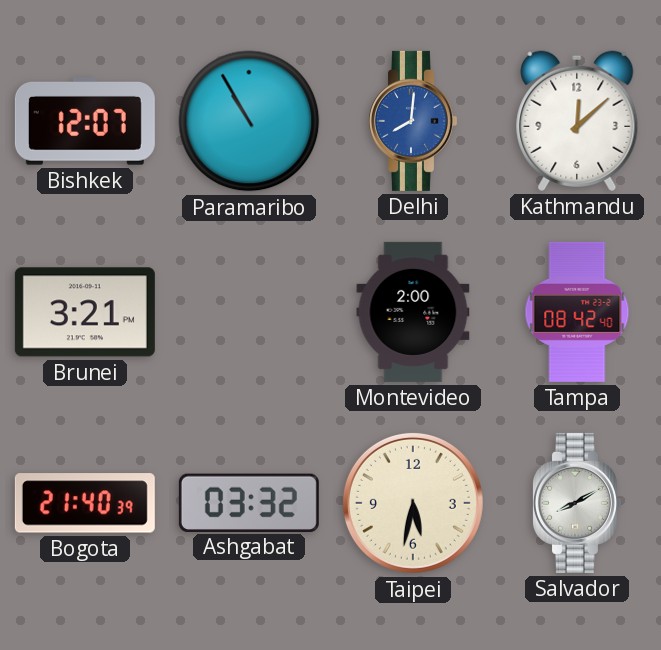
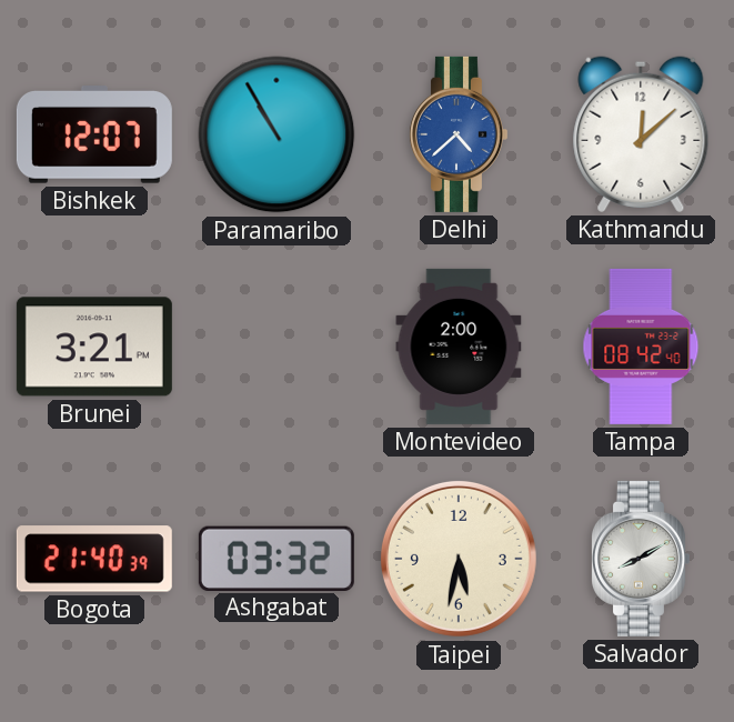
Delhi: 8:01 -> 4:38 (458, 134)
